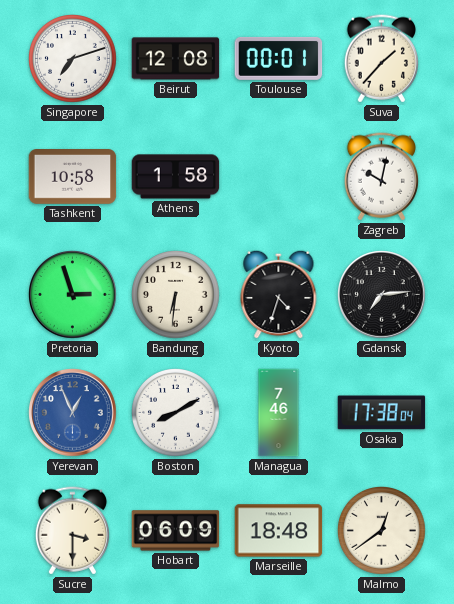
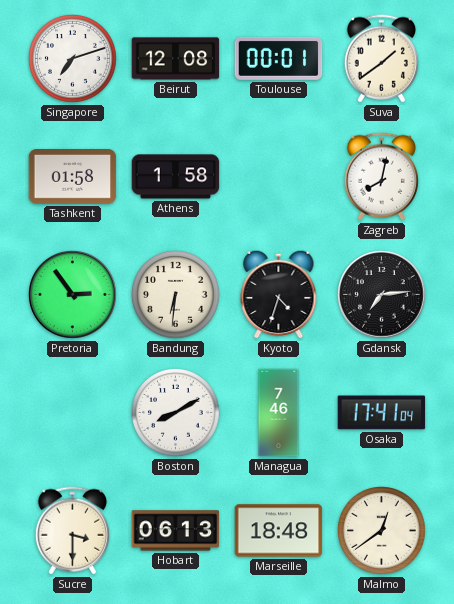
Suva: 1:37 -> 1:39 (381, 59)
Tashkent: 10:58 -> 01:58 (73, 177)
Zagreb: 10:02 -> 8:02 (381, 177)
Pretoria: 2:57 -> 2:54 (73, 295)
Yerevan: 12:56 -> none (73, 413)
Osaka: 17:38 -> 17:41 (382, 413)
Hobart: 06:09 -> 06:13 (176, 531)
